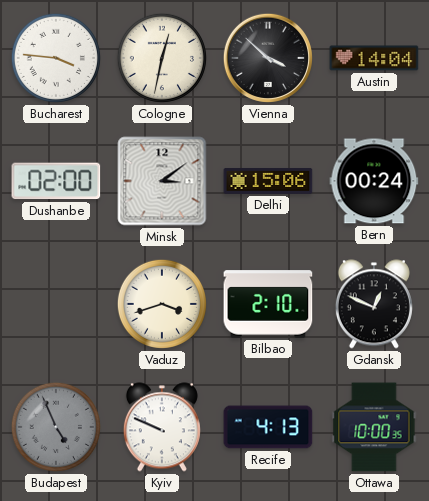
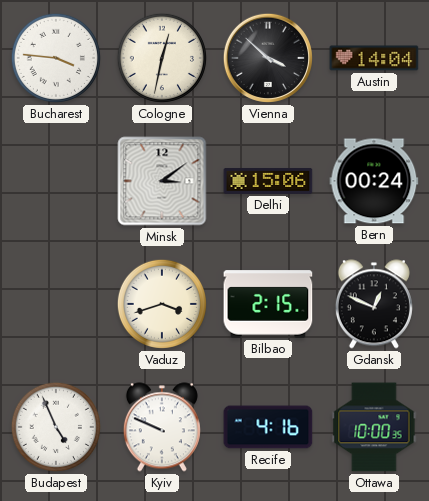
Dushanbe: 02:00 -> none (56, 181)
Bilbao: 2:10 -> 2:15 (268, 304)
Budapest dial: grey -> white (56, 427)
Recife: 4:13 -> 4:16 (268, 427)
